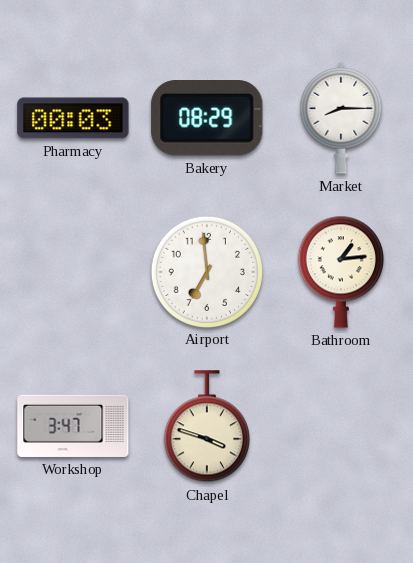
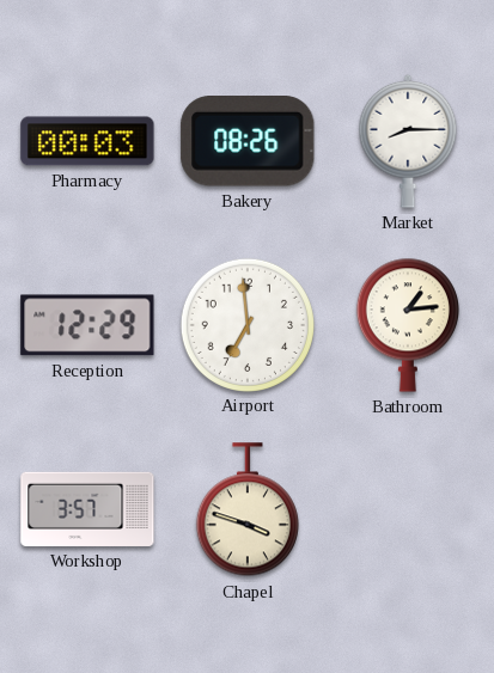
Bakery: 08:29 -> 08:26 (248, 142)
Reception: none -> 12:29 (87, 325)
Workshop: 3:47 -> 3:57 (87, 509)
